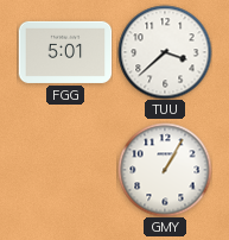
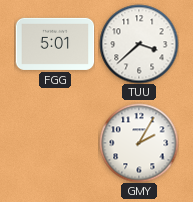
GMY: 1:05 -> 2:05 (139, 143)
